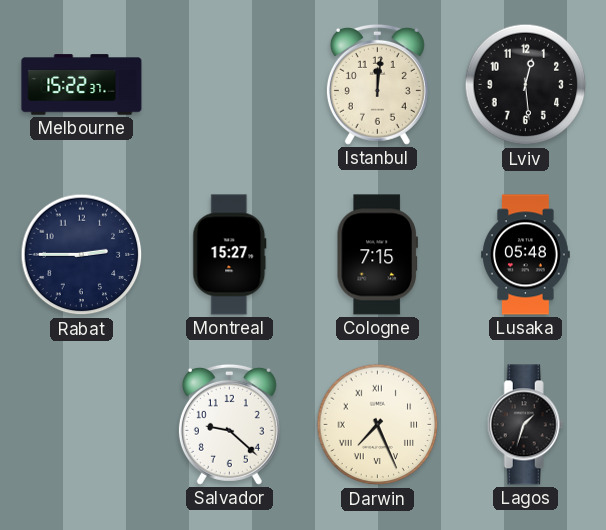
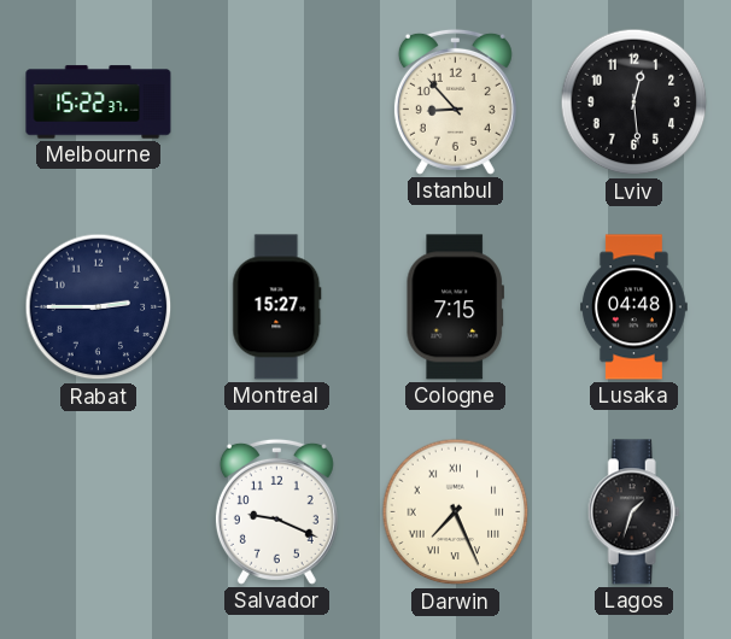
Istanbul: 12:01 -> 8:53 (455, 101)
Lusaka: 05:48 -> 04:48 (634, 307)
Salvador: 9:22 -> 9:19 (276, 511)
